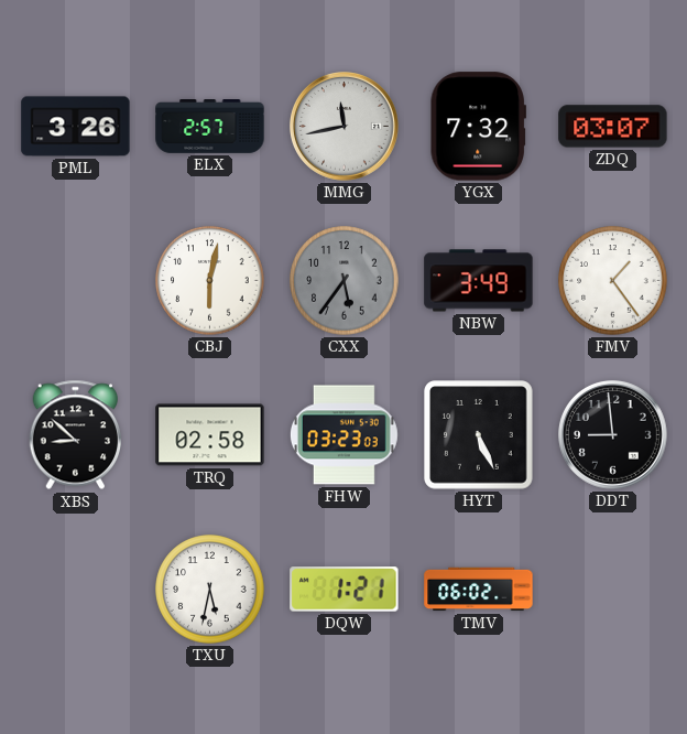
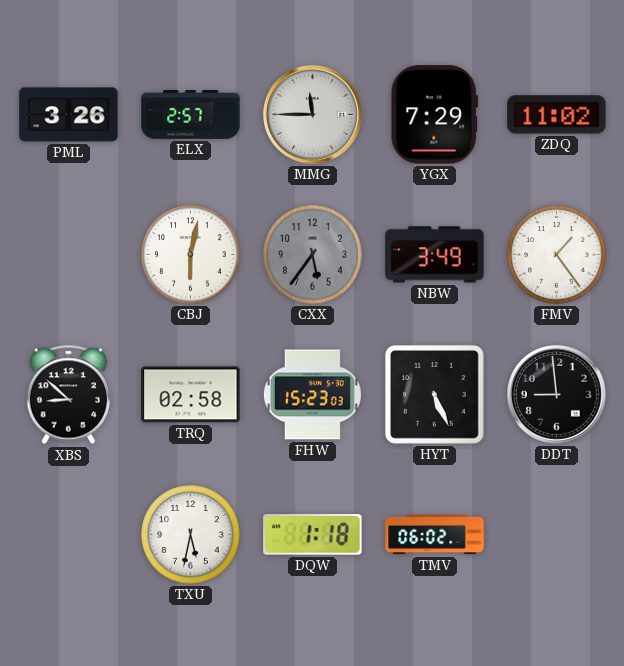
MMG: 11:43 -> 11:45 (313, 115)
YGX: 7:32 -> 7:29 (434, 115)
ZDQ: 03:07 -> 11:02 (557, 115)
FHW: 03:23 -> 15:23 (312, 395)
DQW: 1:21 -> 1:18 (313, 535)
